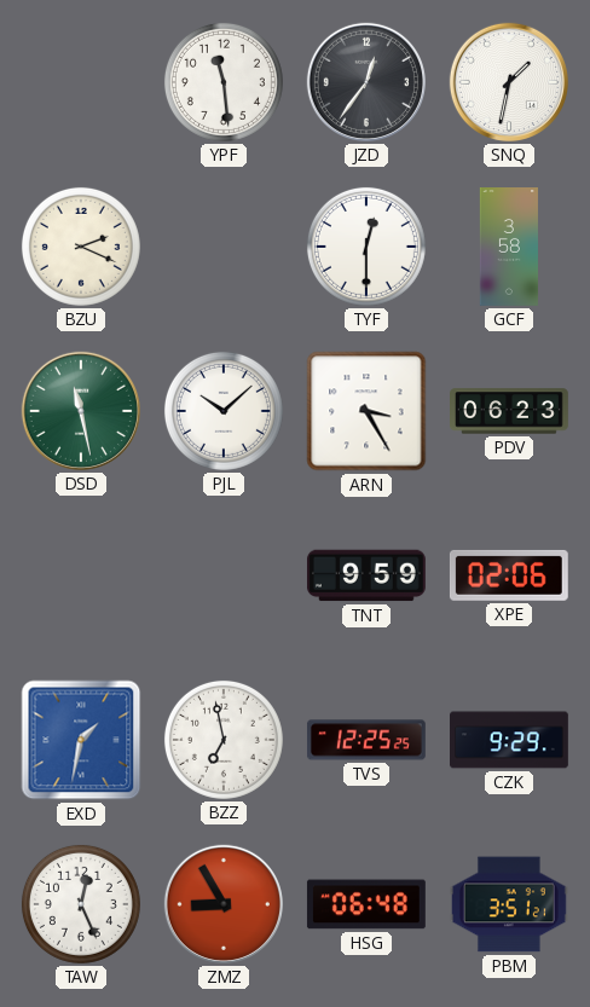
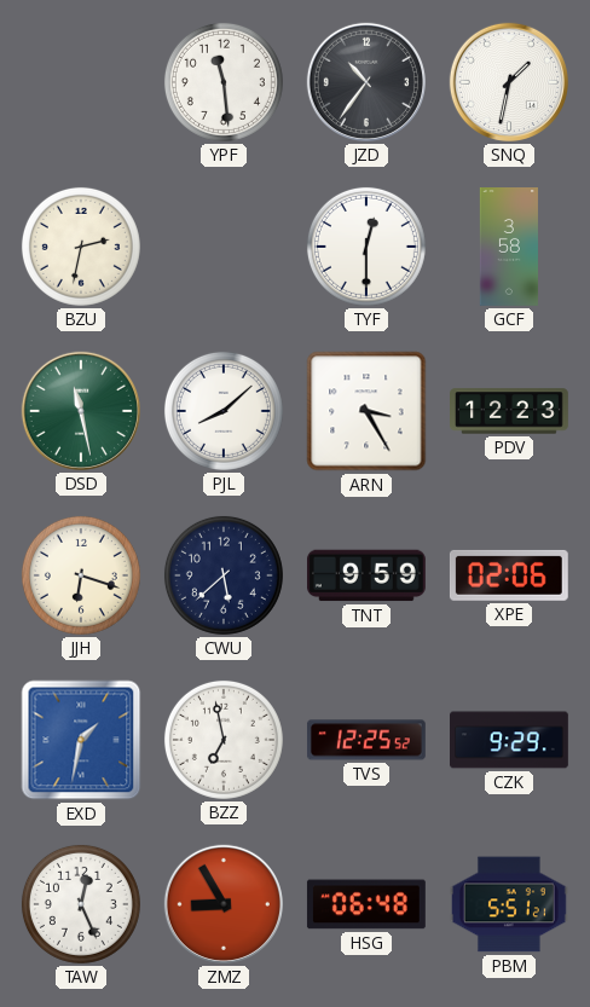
JZD: 12:36 -> 10:36 (366, 82)
BZU: 2:19 -> 2:32 (81, 247)
PJL: 10:08 -> 8:08 (224, 411)
PDV: 06:23 -> 12:23 (510, 411)
JJH: none -> 6:18 (81, 575)
CWU: none -> 5:38 (224, 575)
TVS: 12:25:25 -> 12:25:52 (366, 740)
PBM: 3:51 -> 5:51 (509, 904)
